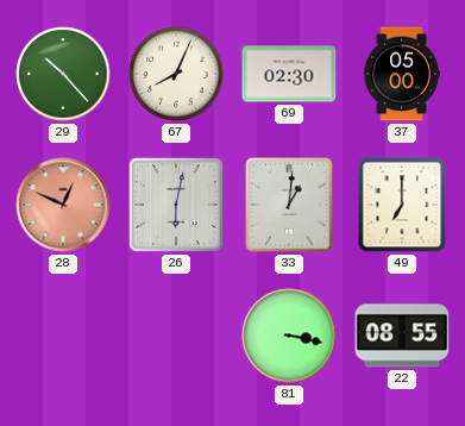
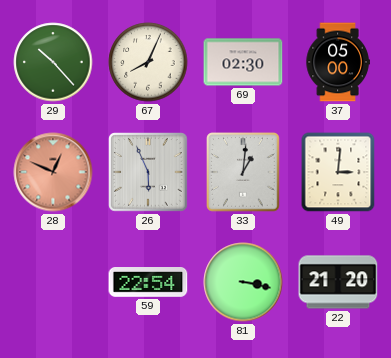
26: 6:02 -> 5:56 (148, 172)
49: 7:00 -> 3:01 (338, 172)
59: none -> 22:54 (148, 283)
22: 08:55 -> 21:20 (338, 282)
